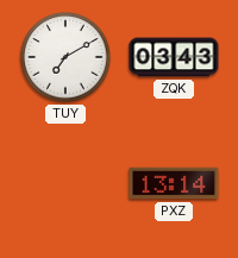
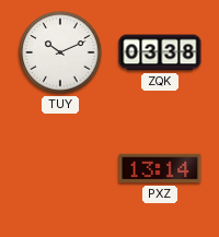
TUY: 7:10 -> 10:11 (60, 52)
ZQK: 03:43 -> 03:38 (160, 52)
